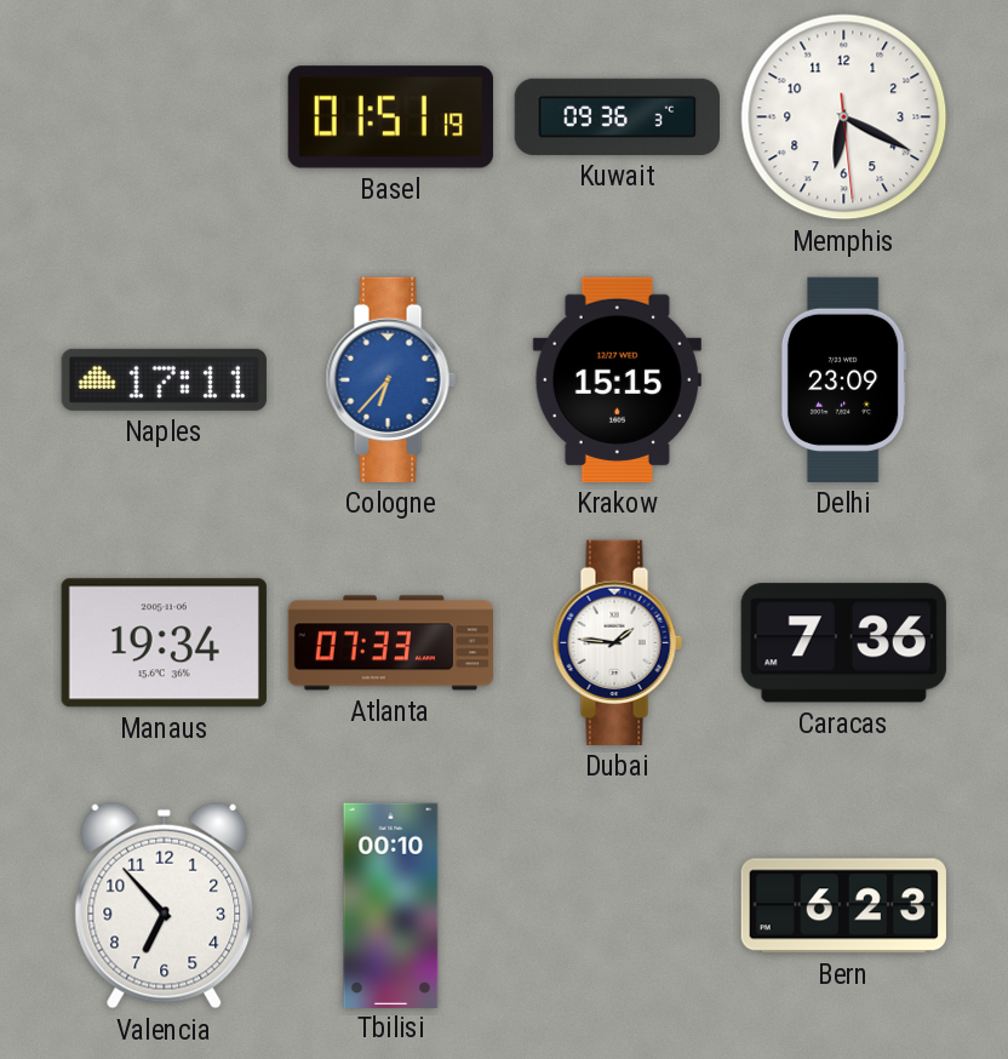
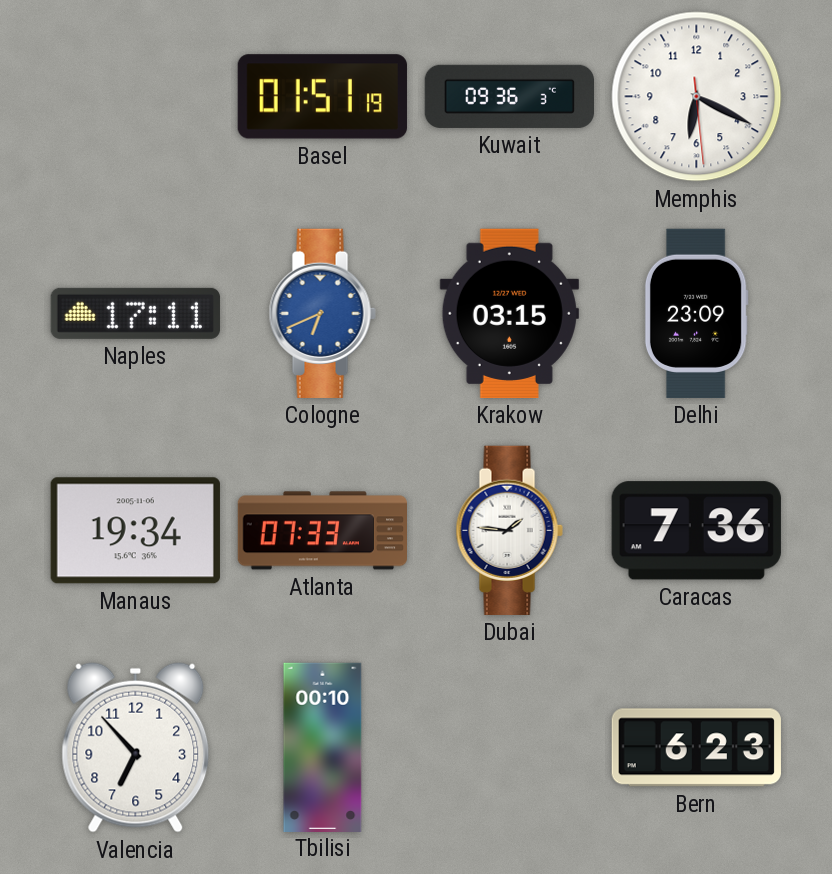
Cologne: 6:37 -> 6:41 (322, 313)
Krakow: 15:15 -> 03:15 (509, 313)
